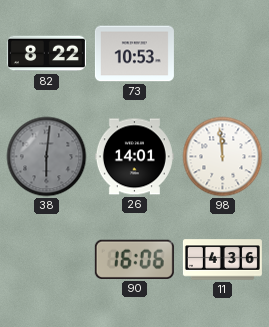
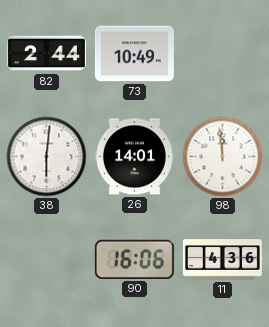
82: 8:22 -> 2:44 (46, 54)
73: 10:53 -> 10:49 (134, 54)
38 dial: grey -> white (47, 157)
